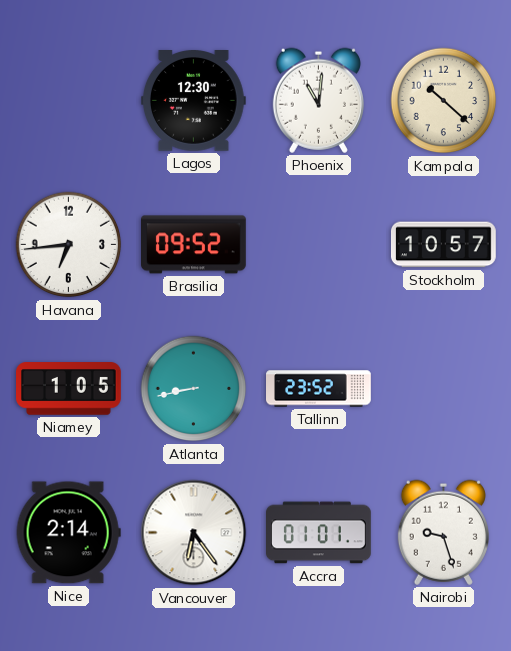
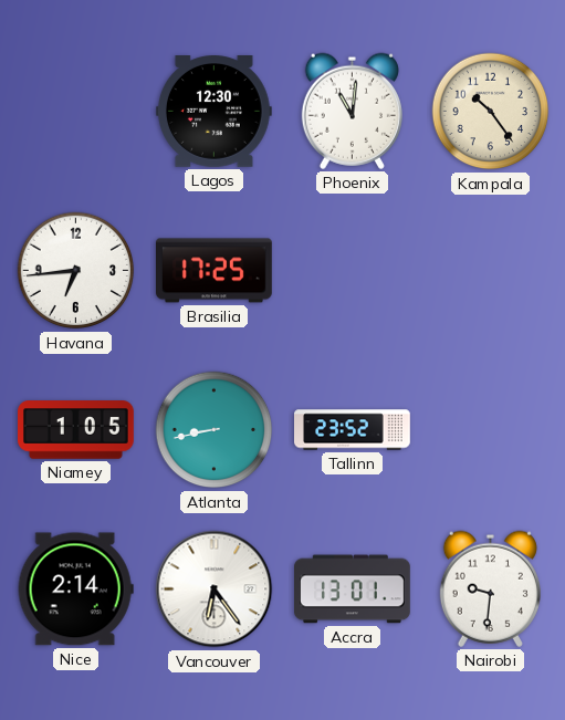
Kampala: 10:22 -> 10:24 (491, 112)
Brasilia: 09:52 -> 17:25 (215, 271)
Stockholm: 10:57 -> none (444, 245)
Accra: 01:01 -> 13:01 (353, 589)
Nairobi: 9:27 -> 9:31 (490, 588)
